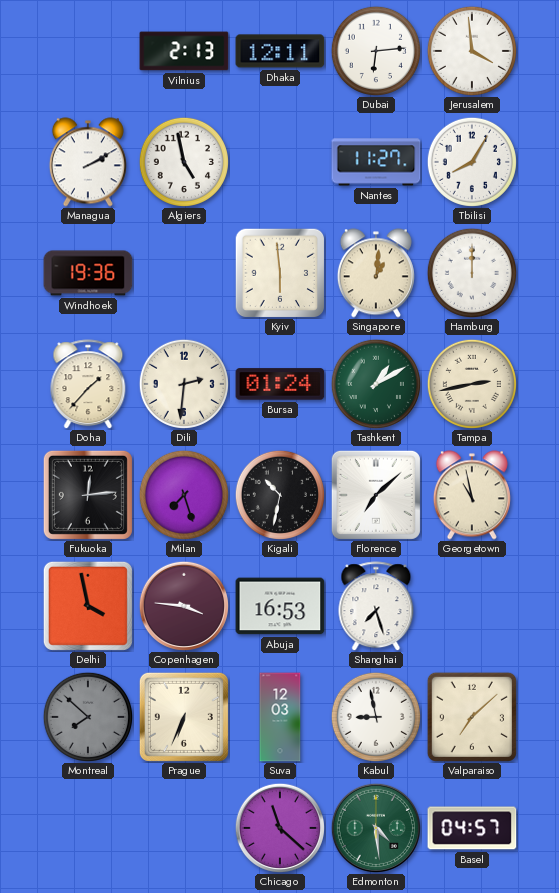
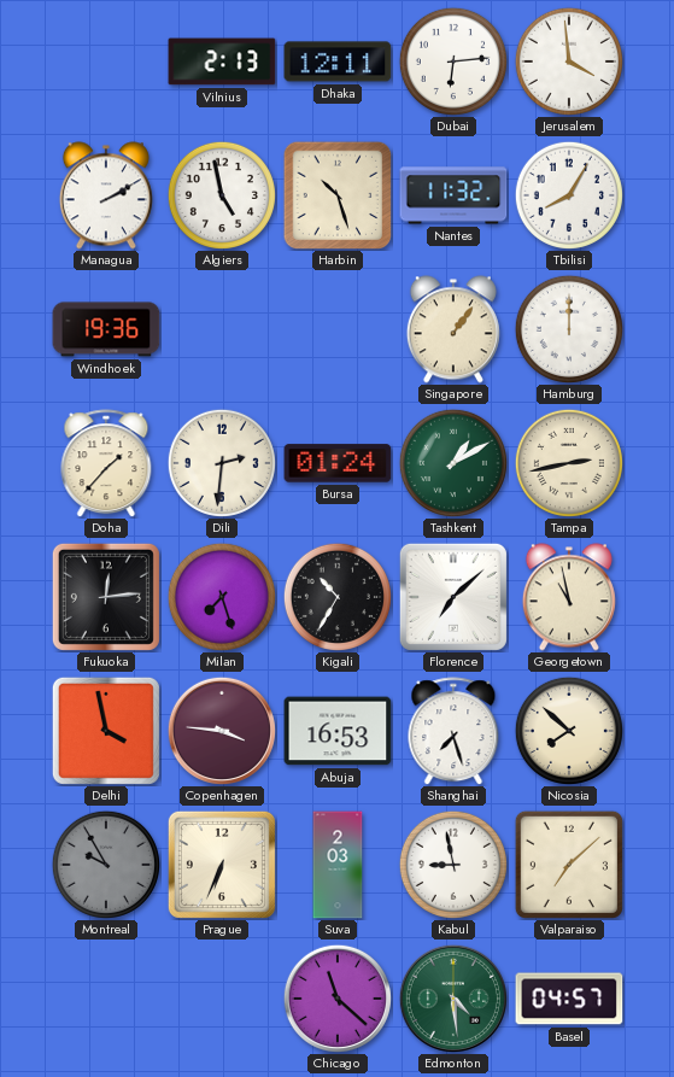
Harbin: none -> 10:27 (338, 195)
Nantes: 11:27 -> 11:32 (453, 195)
Kyiv: 5:59 -> none (280, 273)
Singapore: 1:01 -> 1:06 (453, 329)
Kigali: 10:32 -> 10:35 (338, 597)
Nicosia: none -> 7:52 (569, 731)
Montreal: 7:52 -> 9:55 (106, 865)
Suva: 12:03 -> 2:03 (338, 865)
